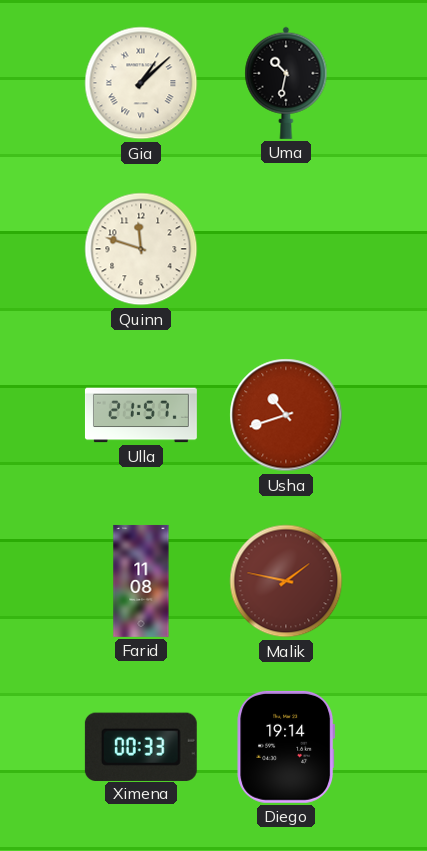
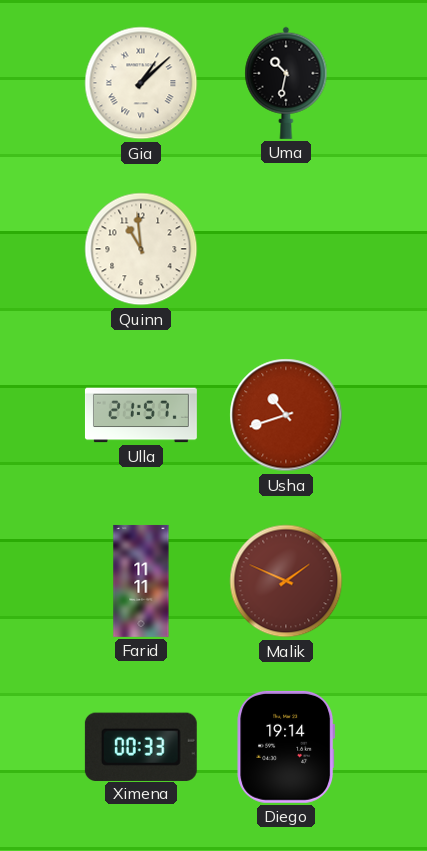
Quinn: 11:48 -> 10:59 (141, 249)
Farid: 11:08 -> 11:11 (141, 581)
Malik: 1:47 -> 1:49 (286, 581)
